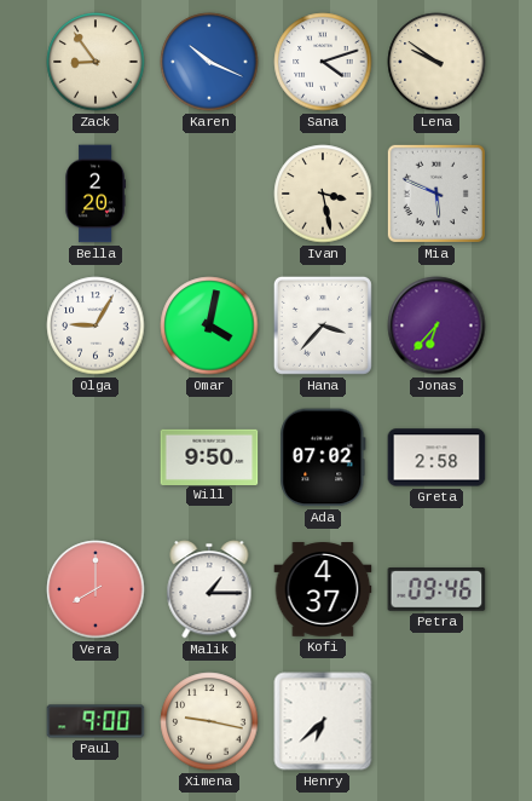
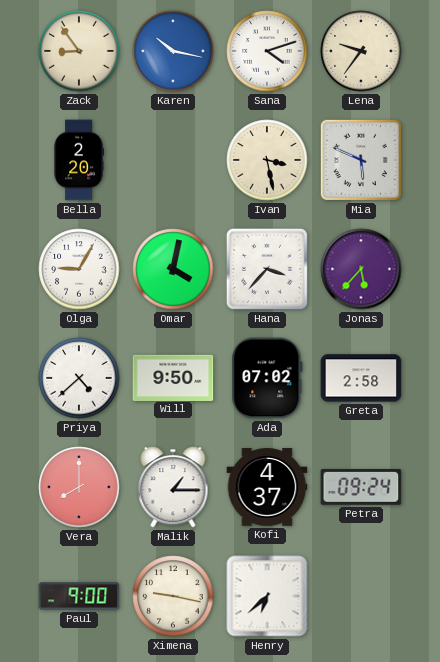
Karen: 10:19 -> 10:17 (173, 51)
Lena: 9:51 -> 9:36 (361, 51)
Jonas: 6:37 -> 5:37 (361, 269)
Priya: none -> 4:38 (79, 378)
Petra: 09:46 -> 09:24 (361, 488)
